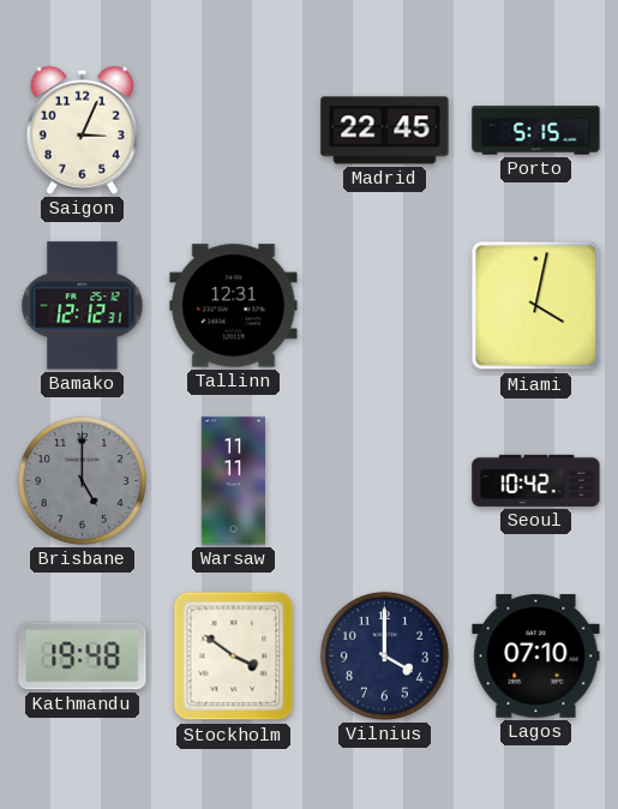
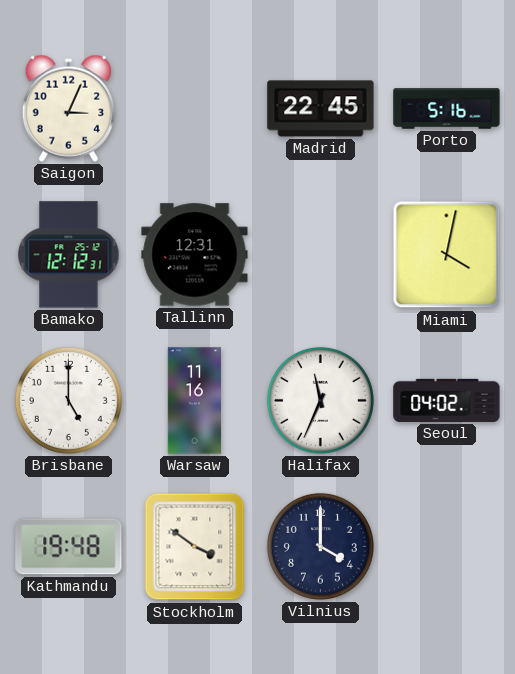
Porto: 5:15 -> 5:16 (447, 109)
Brisbane dial: grey -> white (68, 400)
Warsaw: 11:11 -> 11:16 (194, 401)
Halifax: none -> 11:34 (320, 400)
Seoul: 10:42 -> 04:02 (447, 400)
Lagos: 07:10 -> none (536, 657)
